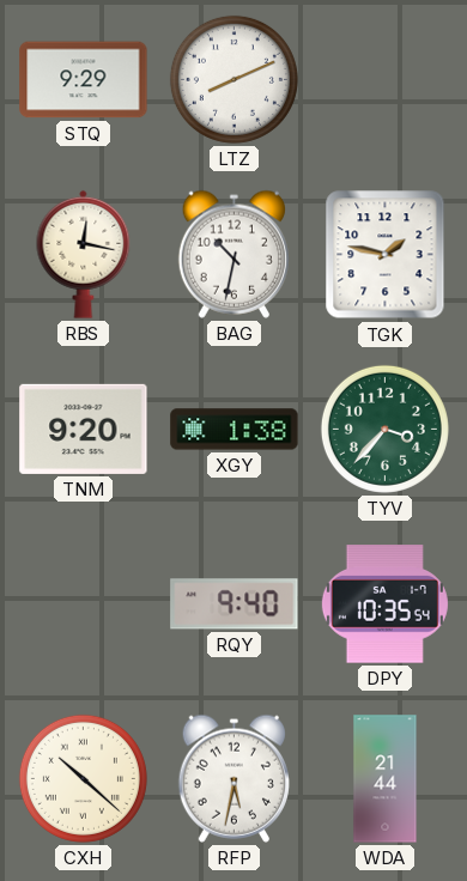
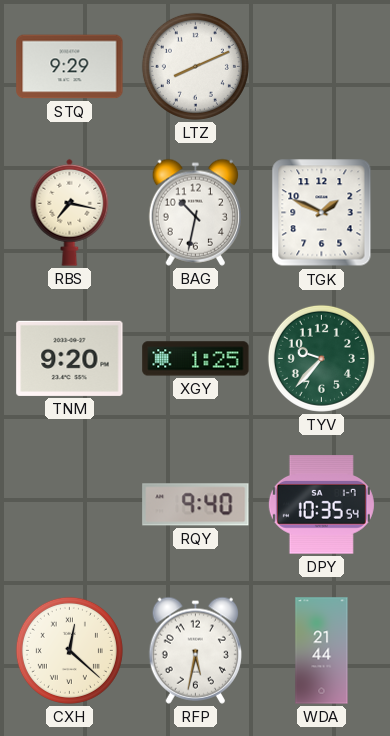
RBS: 12:17 -> 7:17 (70, 212)
TGK: 1:47 -> 1:49 (322, 213)
XGY: 1:38 -> 1:25 (196, 359)
TYV: 3:37 -> 9:37 (321, 358)
CXH: 10:22 -> 12:22 (69, 650)
